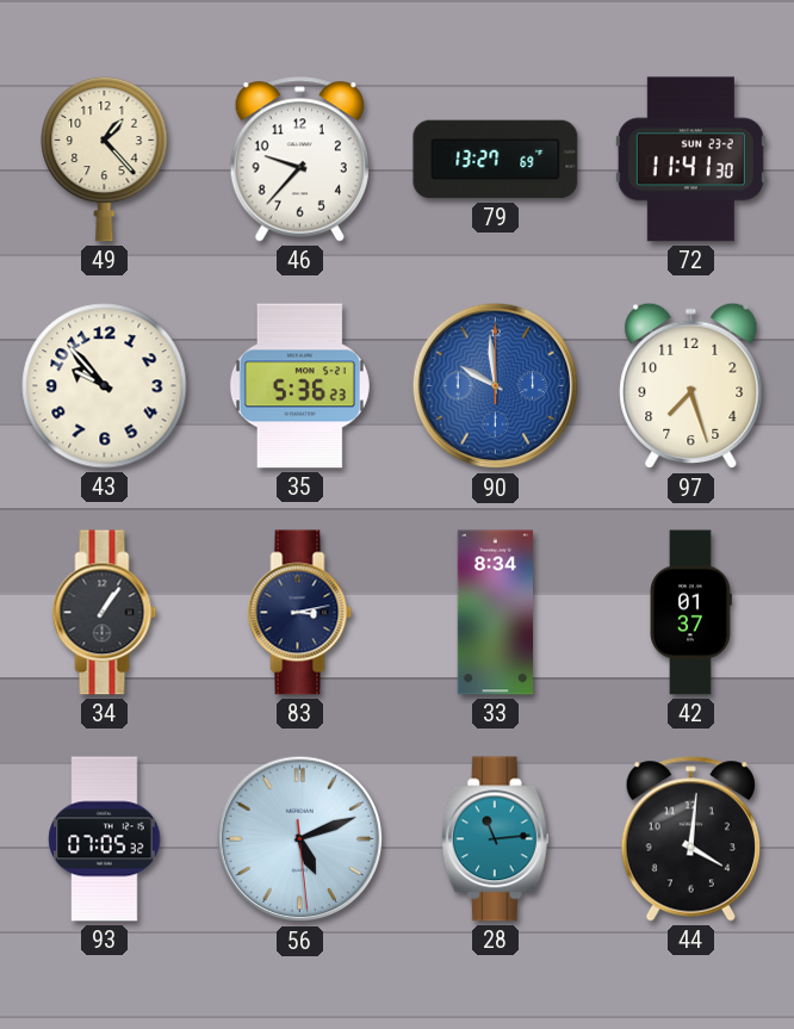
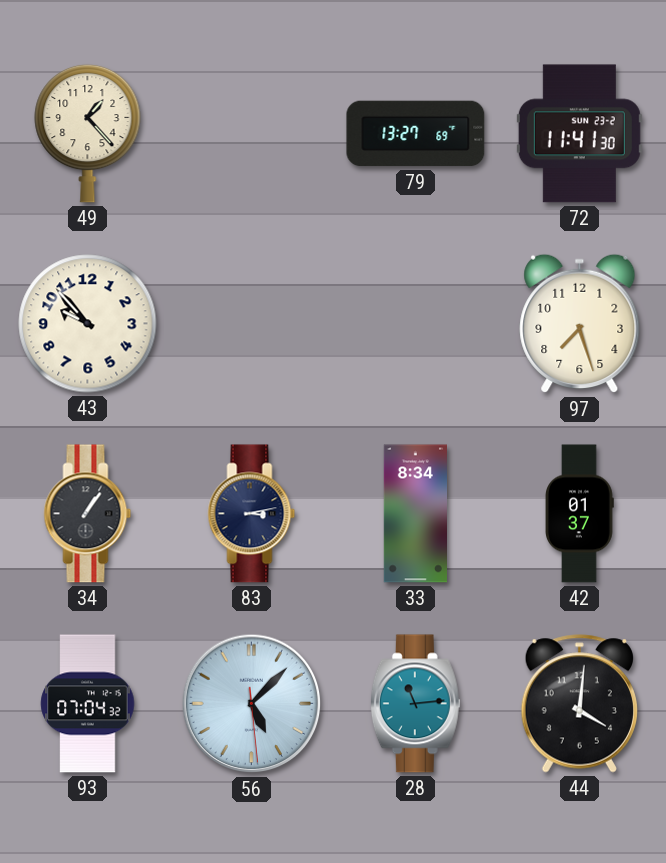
46: 9:37 -> none (299, 160)
35: 5:36 -> none (299, 386)
90: 9:59 -> none (496, 386)
93: 07:05 -> 07:04 (88, 704)
56: 5:11 -> 5:07 (252, 704)
